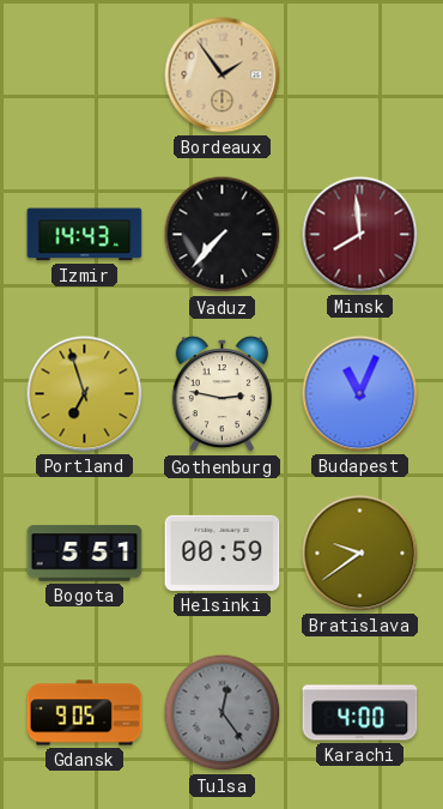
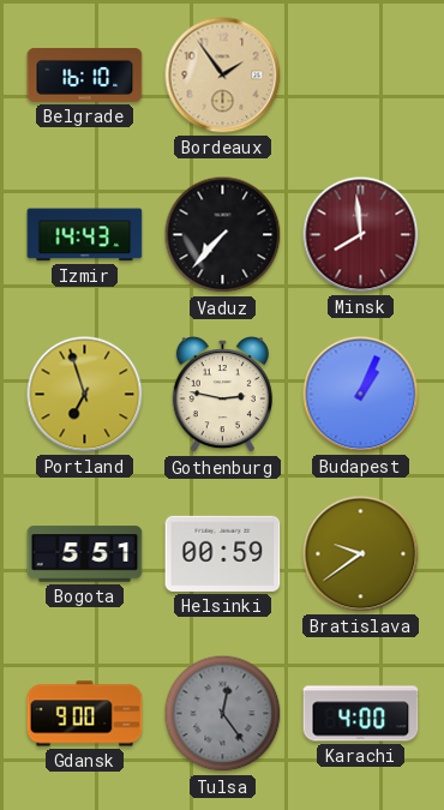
Belgrade: none -> 16:10 (85, 74)
Budapest: 11:04 -> 1:04 (361, 395)
Gdansk: 9:05 -> 9:00 (85, 714)
